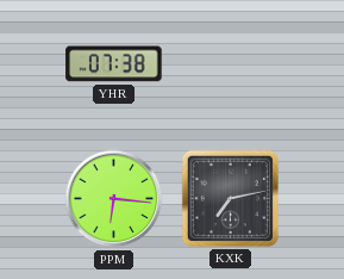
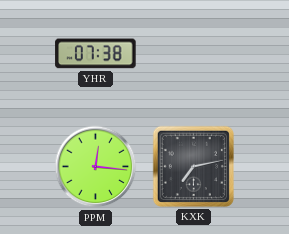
PPM: 6:16 -> 12:16 (96, 167)
